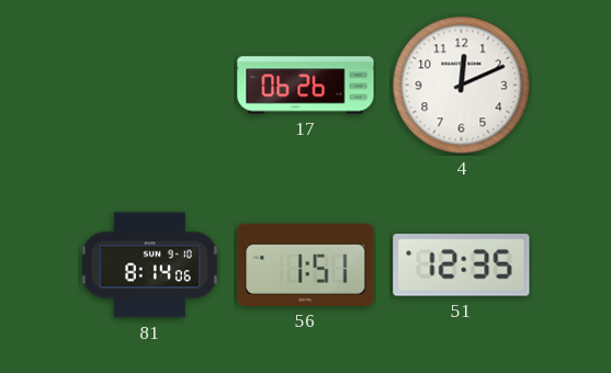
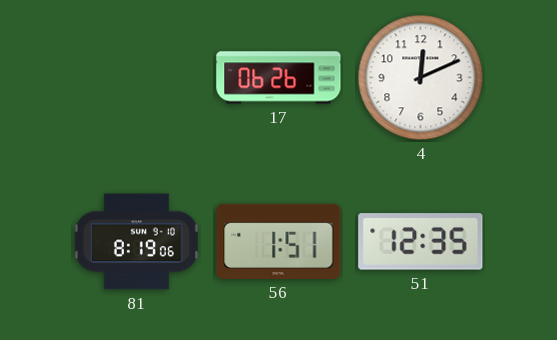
81: 8:14 -> 8:19 (136, 242)
